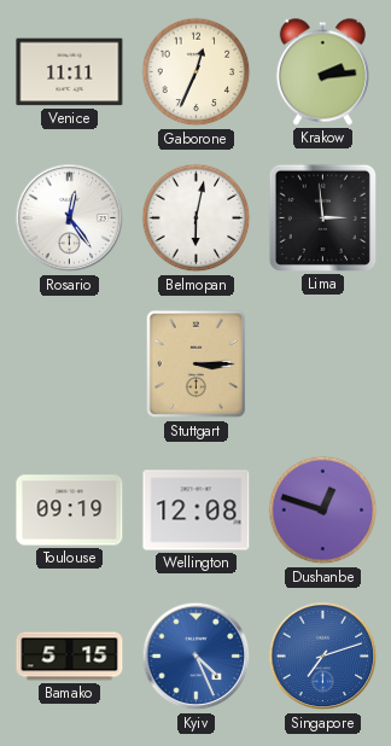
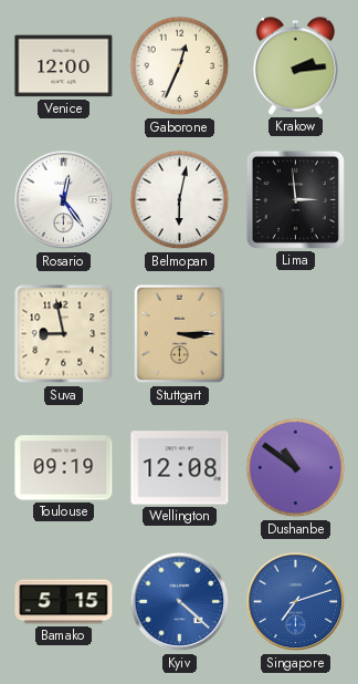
Venice: 11:11 -> 12:00 (64, 66)
Suva: none -> 8:58 (64, 334)
Dushanbe: 12:48 -> 10:51 (296, 468)
Kyiv: 4:26 -> 4:22 (180, 602)
